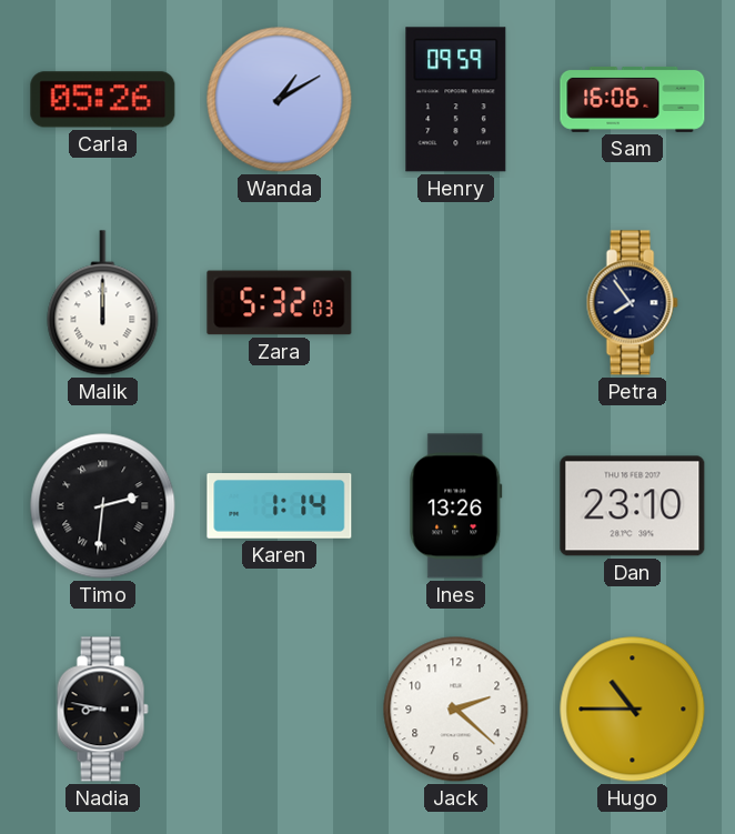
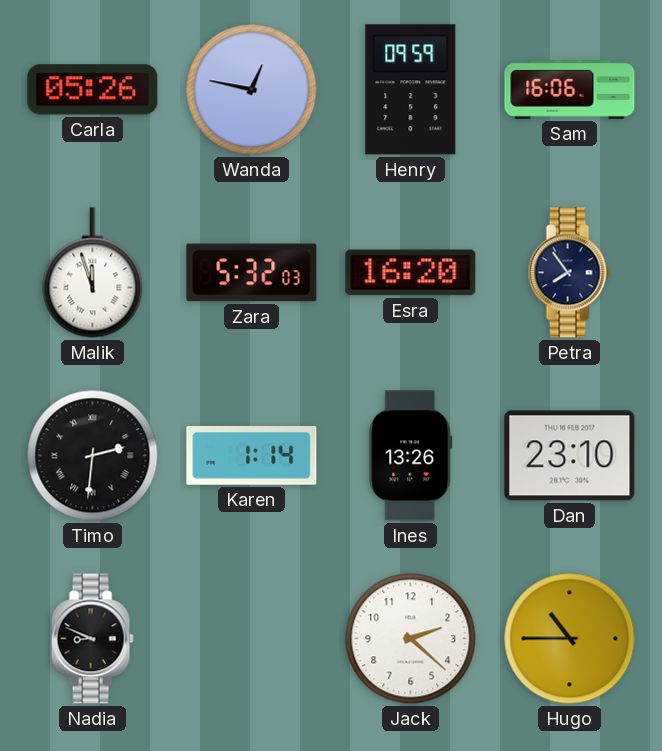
Wanda: 1:10 -> 12:47 (252, 90)
Malik: 12:00 -> 11:57 (93, 273)
Esra: none -> 16:20 (411, 273)
Nadia: 8:47 -> 8:49 (92, 639)
